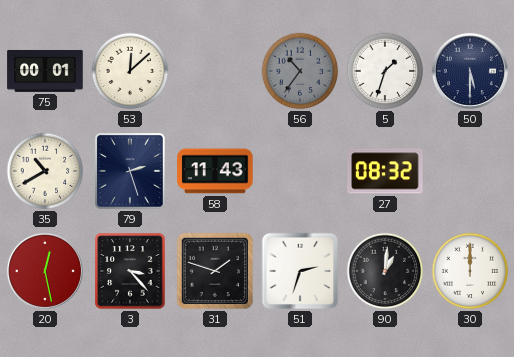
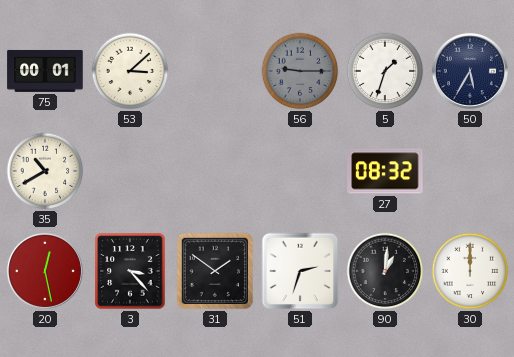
53: 12:08 -> 3:08 (130, 71)
56: 10:36 -> 9:15 (300, 71)
50: 5:30 -> 5:35 (470, 71)
79: 2:27 -> none (130, 171)
58: 11:43 -> none (215, 171)
31: 1:48 -> 1:51 (215, 271)
